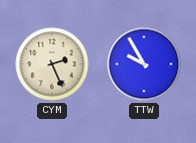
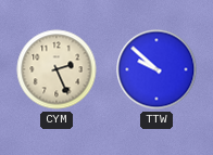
TTW: 9:55 -> 9:52 (156, 69)
